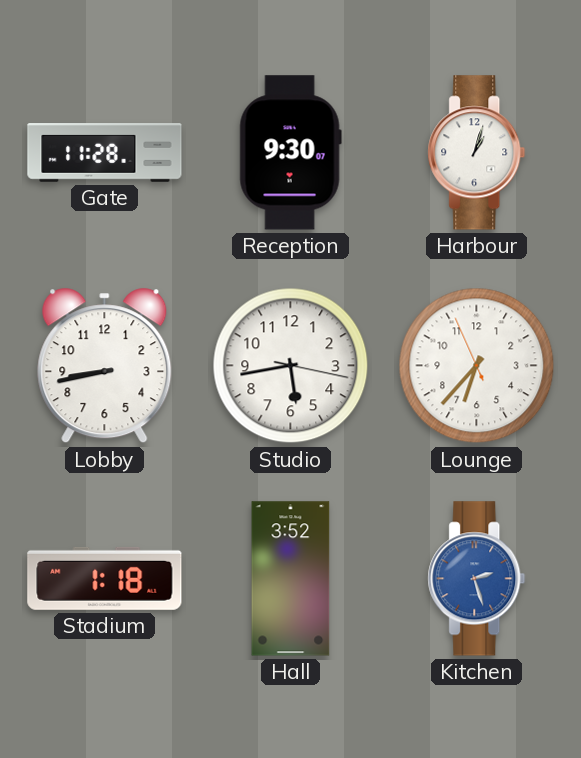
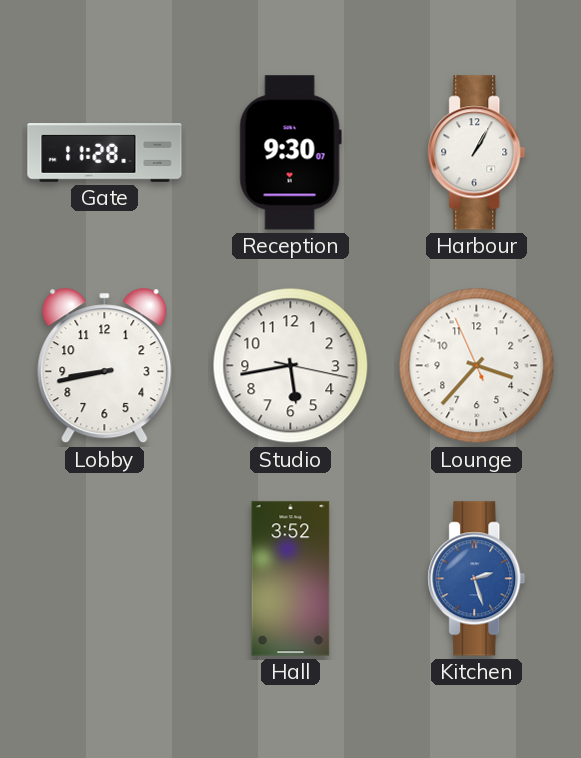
Harbour: 1:03 -> 1:05 (477, 153)
Lounge: 6:36 -> 3:36 (477, 366)
Stadium: 1:18 -> none (105, 578)
